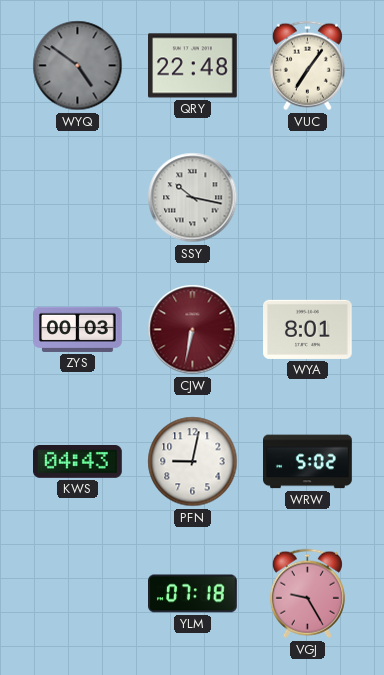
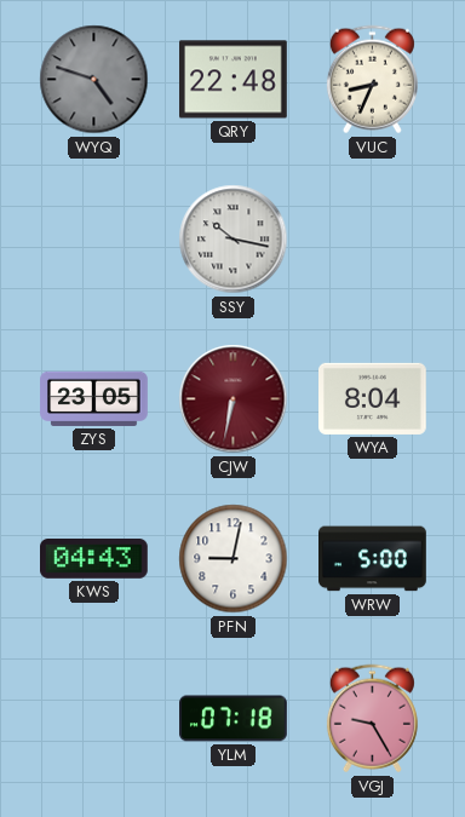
WYQ: 4:51 -> 4:48 (94, 80)
VUC: 7:06 -> 8:34 (372, 80)
ZYS: 00:03 -> 23:05 (94, 398)
WYA: 8:01 -> 8:04 (373, 398)
WRW: 5:02 -> 5:00 (373, 559)
